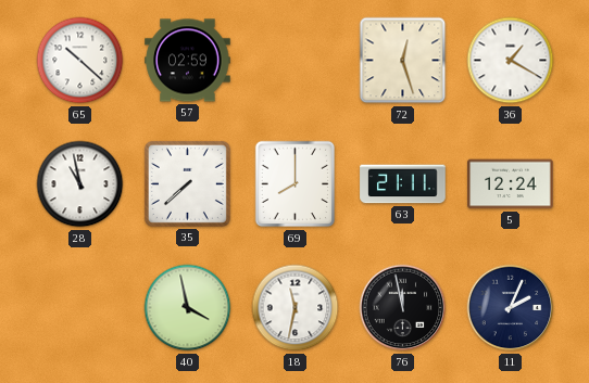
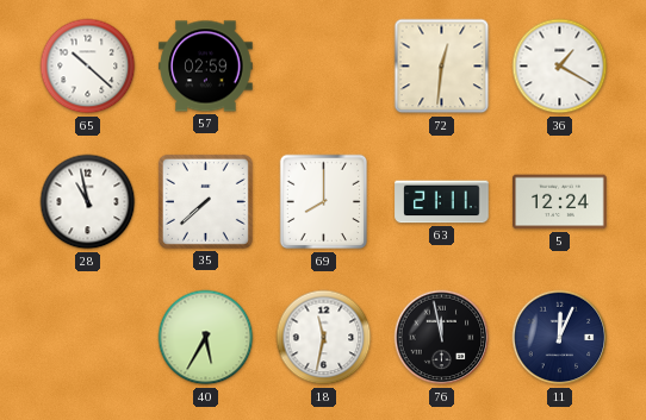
72: 12:27 -> 12:31 (442, 67)
40: 3:58 -> 5:35 (206, 338)
11: 2:04 -> 12:04 (560, 338)
